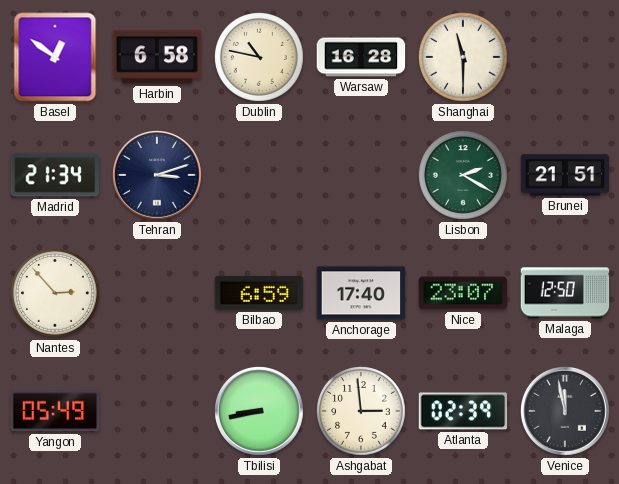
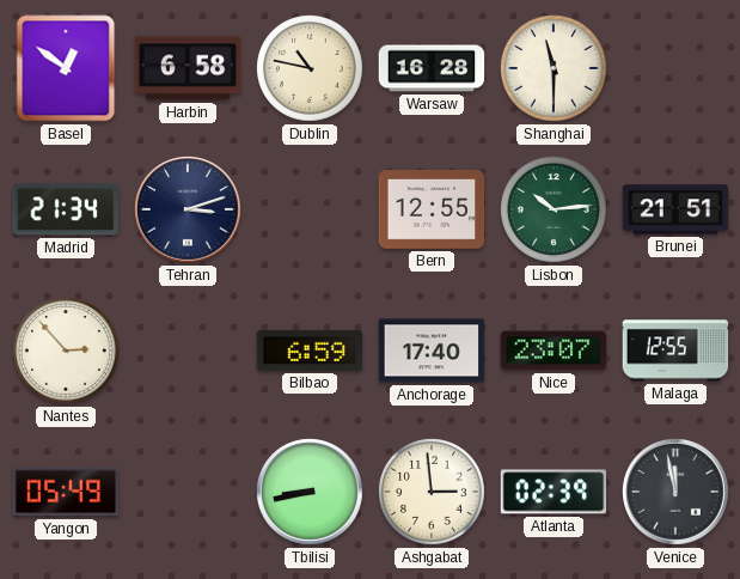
Bern: none -> 12:55 (432, 211)
Lisbon: 2:20 -> 10:14 (555, 211)
Malaga: 12:50 -> 12:55 (675, 351)
